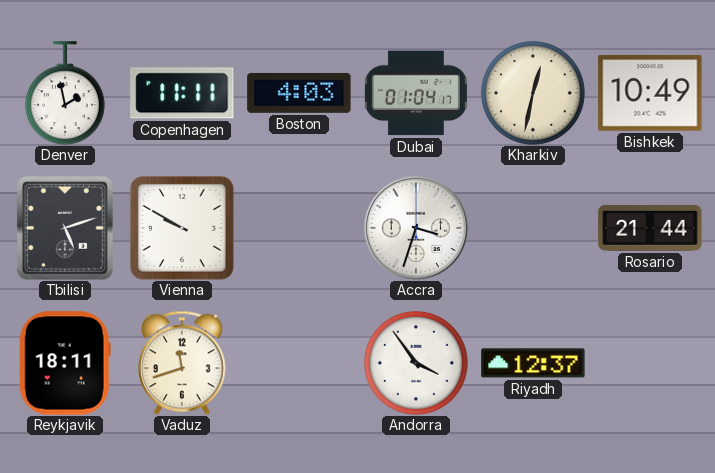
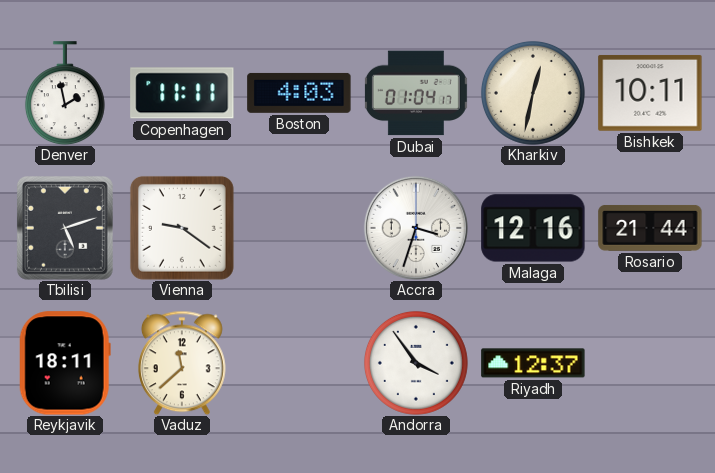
Bishkek: 10:49 -> 10:11 (650, 93)
Vienna: 9:50 -> 9:21 (182, 228)
Malaga: none -> 12:16 (533, 228)
Vaduz: 11:42 -> 11:38 (182, 363)
